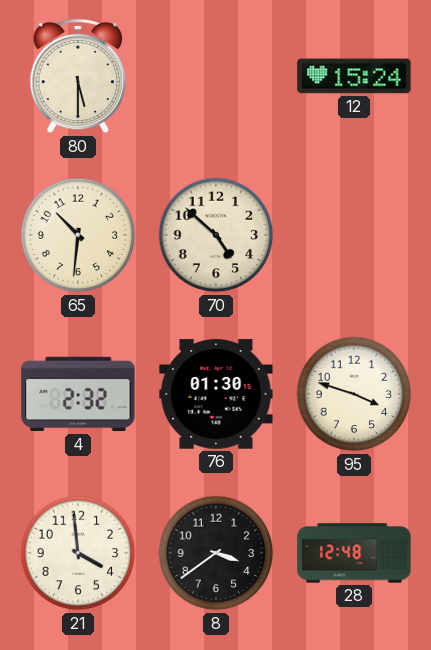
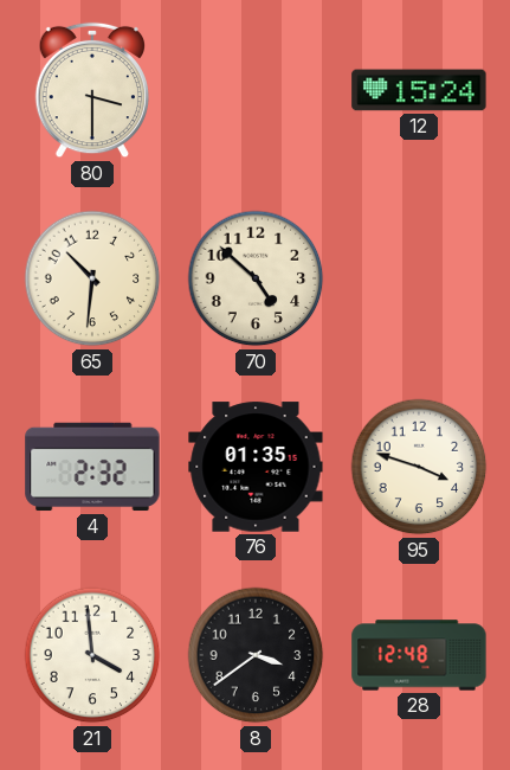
80: 5:30 -> 3:30 (92, 90)
76: 01:30 -> 01:35 (256, 467)
